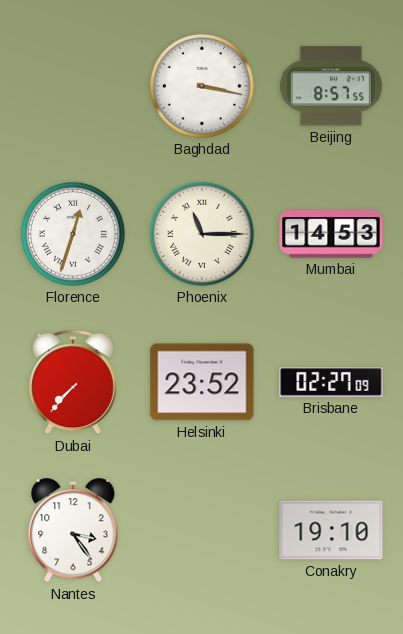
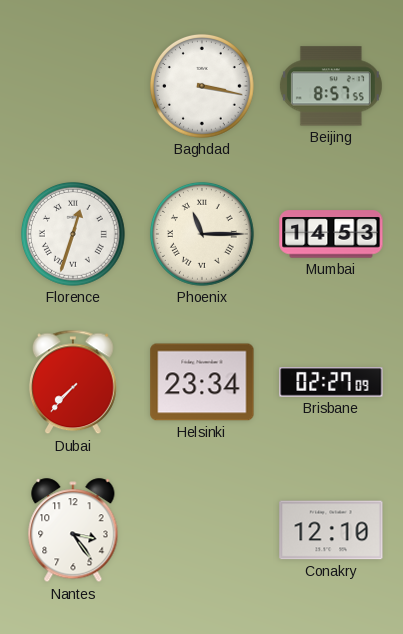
Helsinki: 23:52 -> 23:34 (202, 382)
Conakry: 19:10 -> 12:10 (331, 530)
